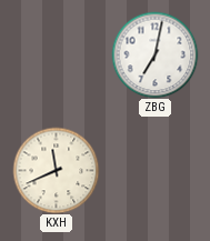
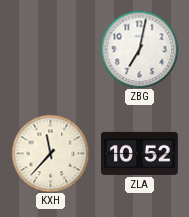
KXH: 11:41 -> 11:37 (50, 153)
ZLA: none -> 10:52 (140, 153)
